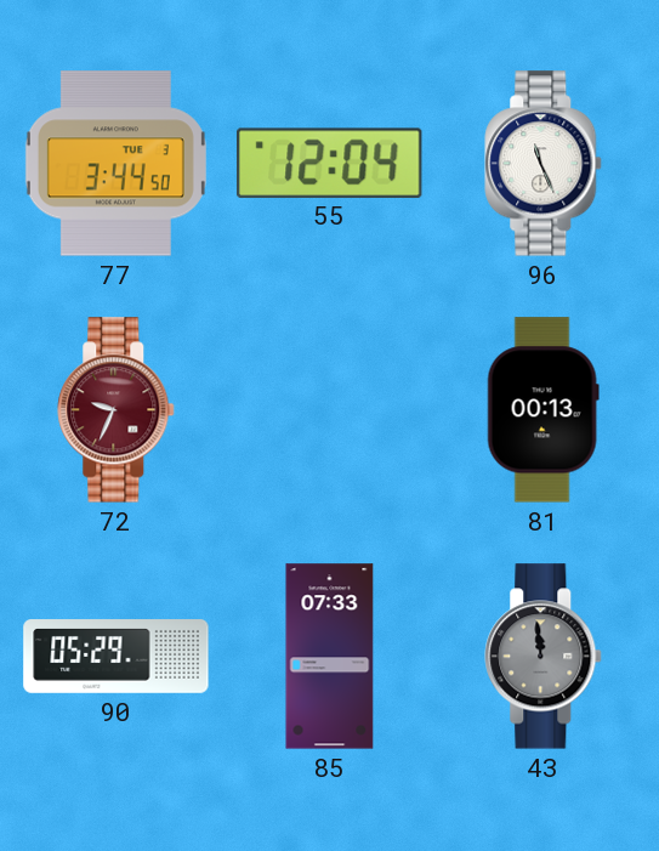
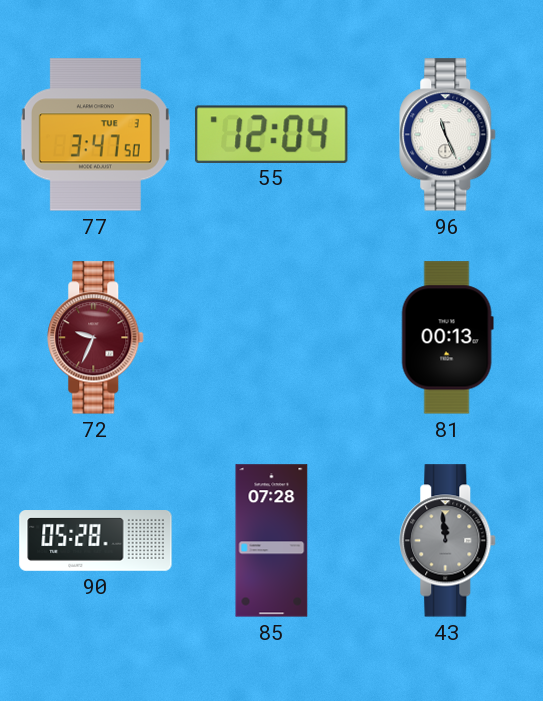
77: 3:44 -> 3:47 (95, 135)
90: 05:29 -> 05:28 (96, 541)
85: 07:33 -> 07:28 (272, 541)
